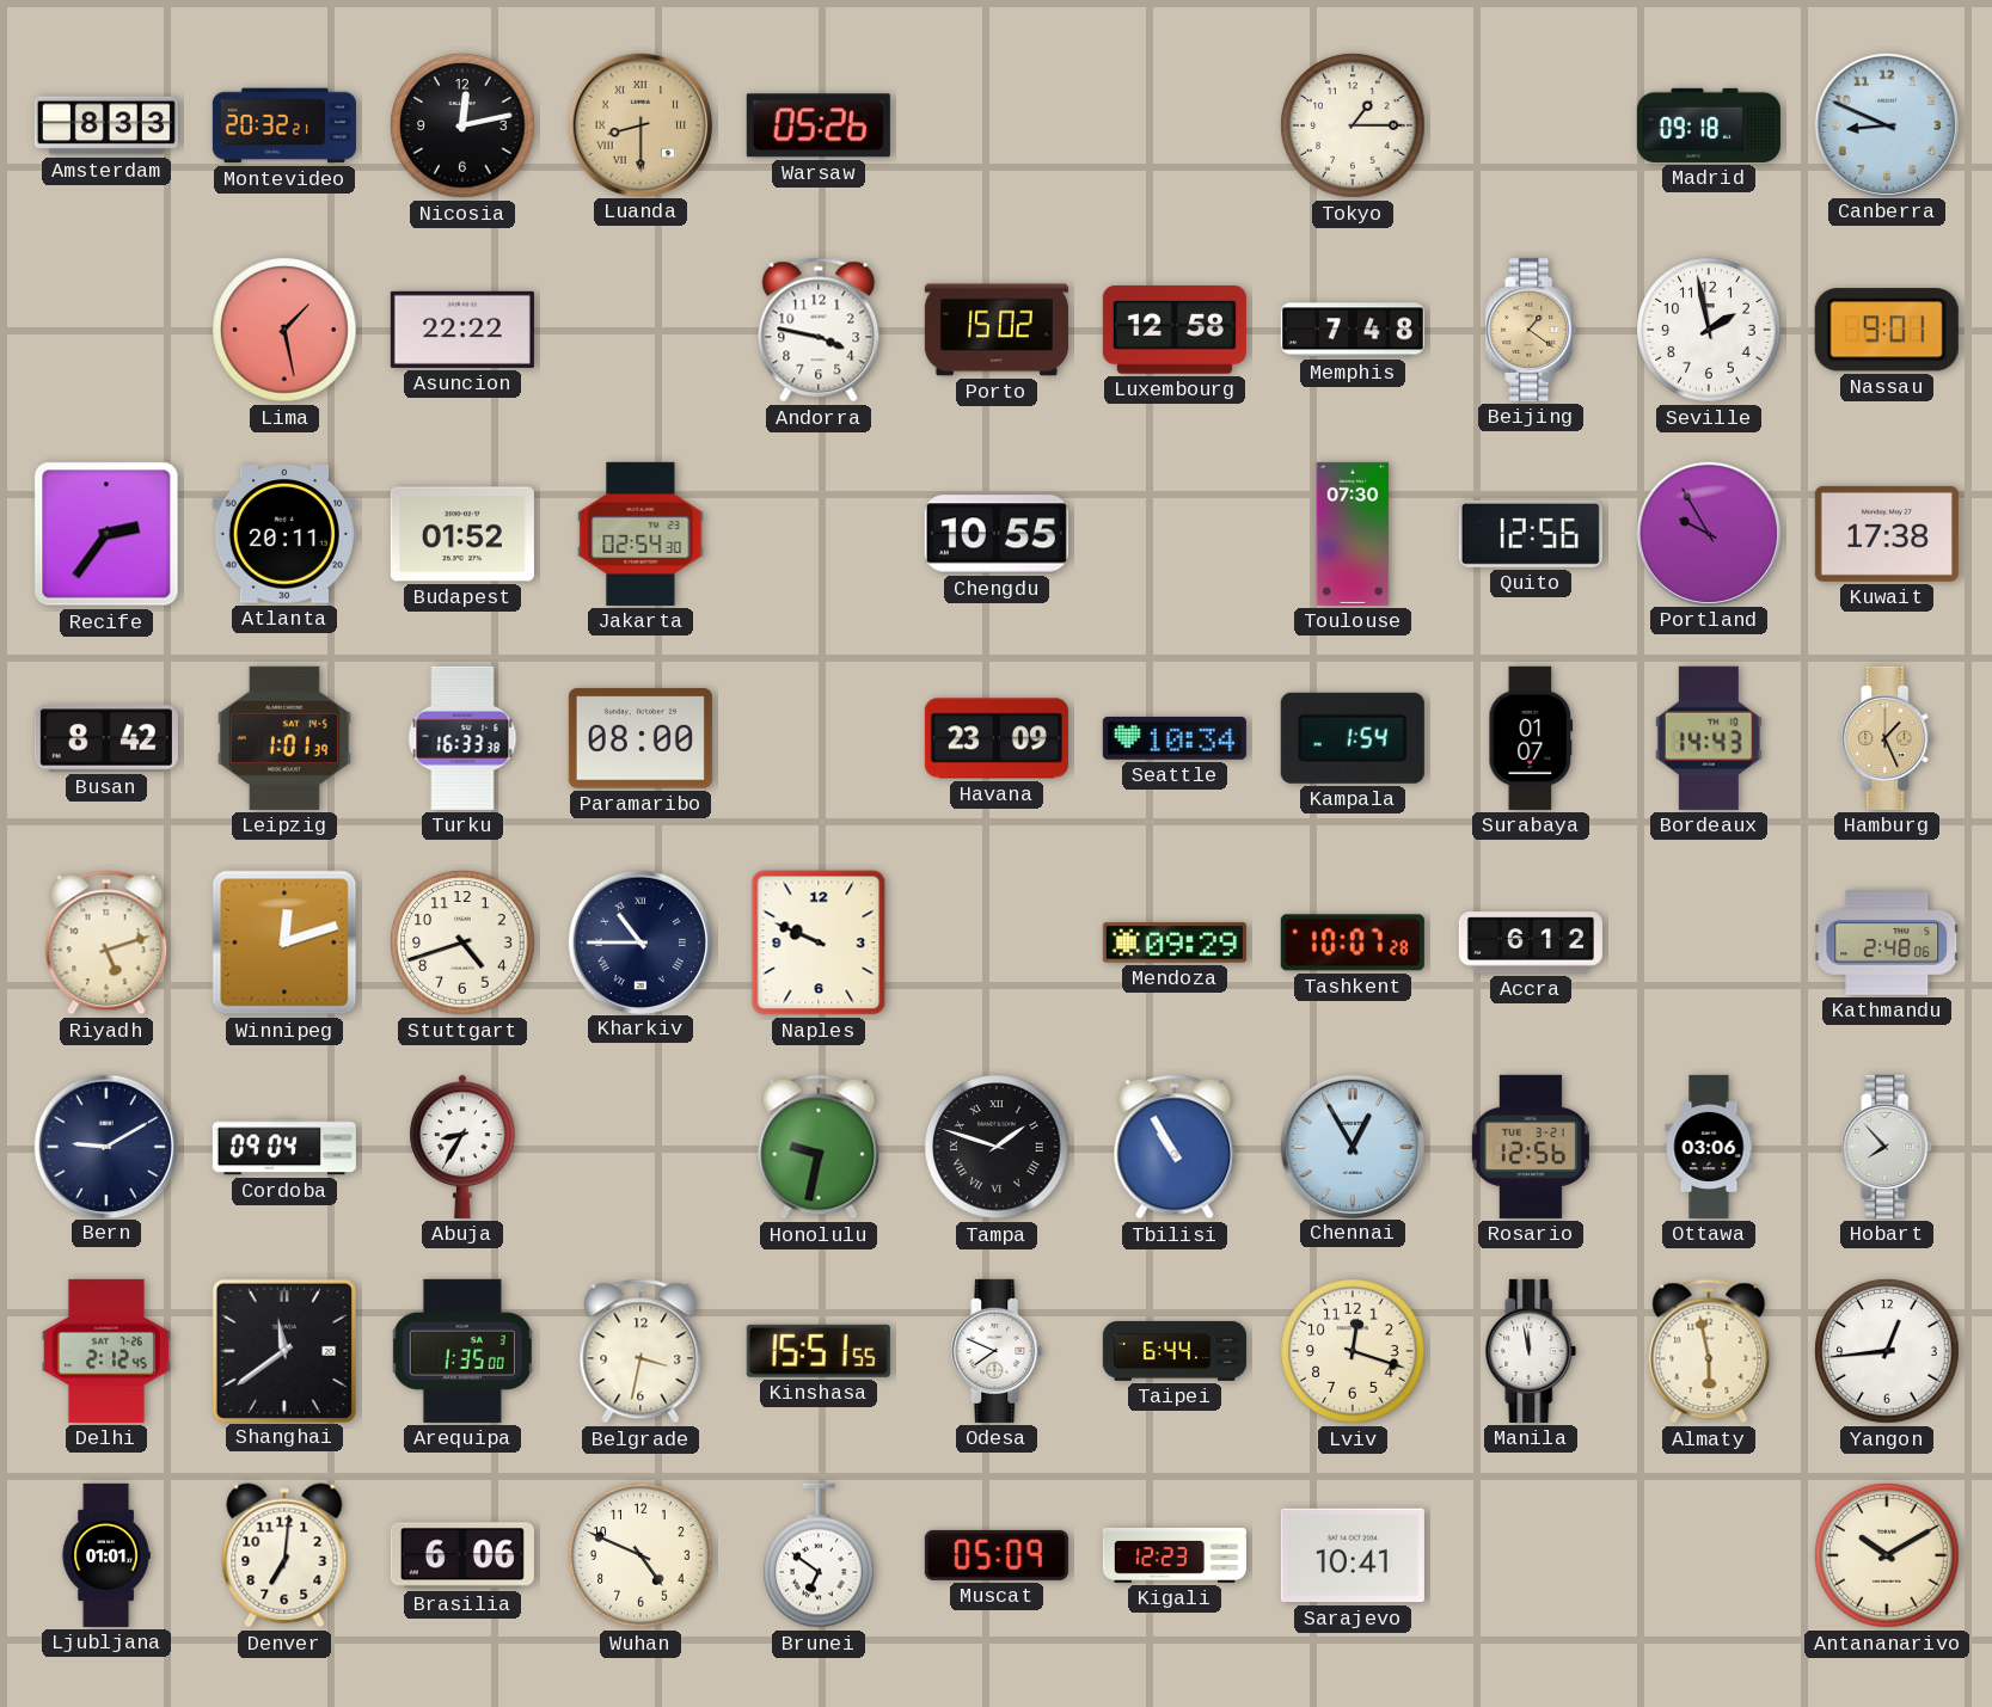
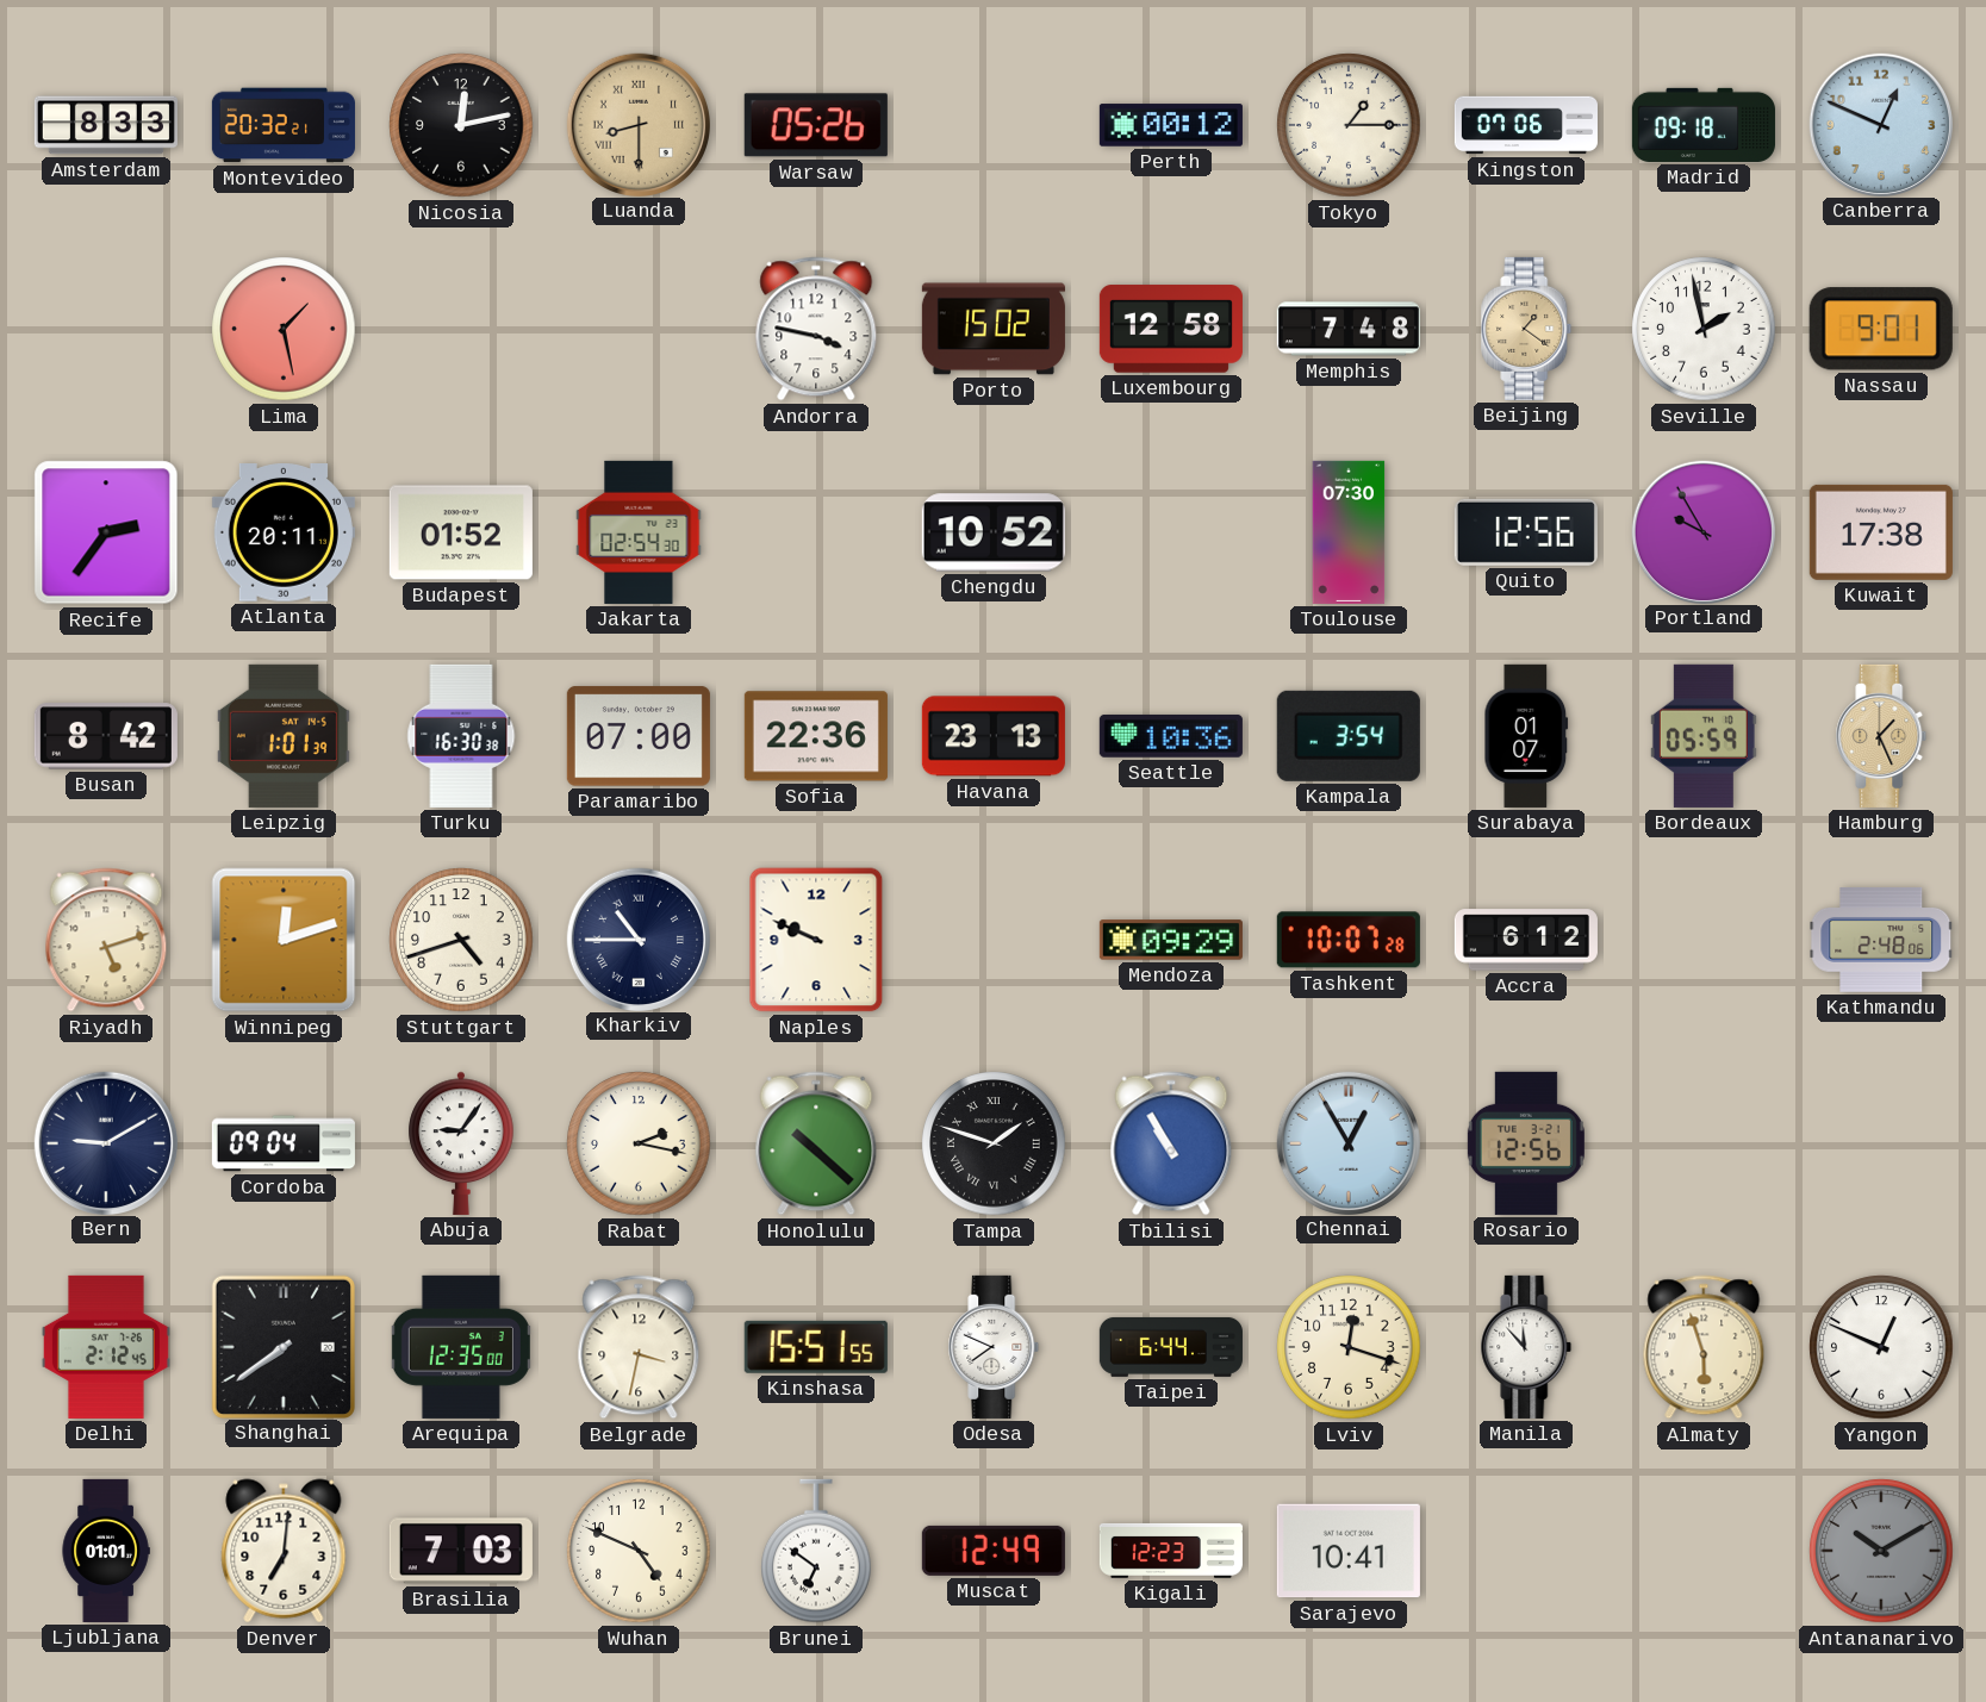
Perth: none -> 00:12 (1171, 125)
Kingston: none -> 07:06 (1526, 125)
Canberra: 8:49 -> 12:49 (1880, 124)
Asuncion: 22:22 -> none (462, 330)
Chengdu: 10:55 -> 10:52 (994, 532)
Turku: 16:33 -> 16:30 (461, 736)
Paramaribo: 08:00 -> 07:00 (639, 736)
Sofia: none -> 22:36 (816, 736)
Havana: 23:09 -> 23:13 (994, 736)
Seattle: 10:34 -> 10:36 (1171, 736)
Kampala: 1:54 -> 3:54 (1349, 736)
Bordeaux: 14:43 -> 05:59 (1704, 736)
Abuja: 8:35 -> 9:06 (461, 1143)
Rabat: none -> 2:17 (639, 1143)
Honolulu: 9:32 -> 10:22 (816, 1143)
Ottawa: 03:06 -> none (1709, 1147)
Hobart: 7:53 -> none (1887, 1147)
Shanghai: 11:39 -> 7:39 (282, 1346)
Arequipa: 1:35 -> 12:35 (461, 1347)
Manila: 11:58 -> 11:53 (1526, 1347)
Almaty: 5:58 -> 5:57 (1704, 1347)
Yangon: 12:44 -> 12:49 (1881, 1347)
Brasilia: 6:06 -> 7:03 (461, 1551)
Muscat: 05:09 -> 12:49 (994, 1551)
Antananarivo dial: cream -> grey (1881, 1551)
